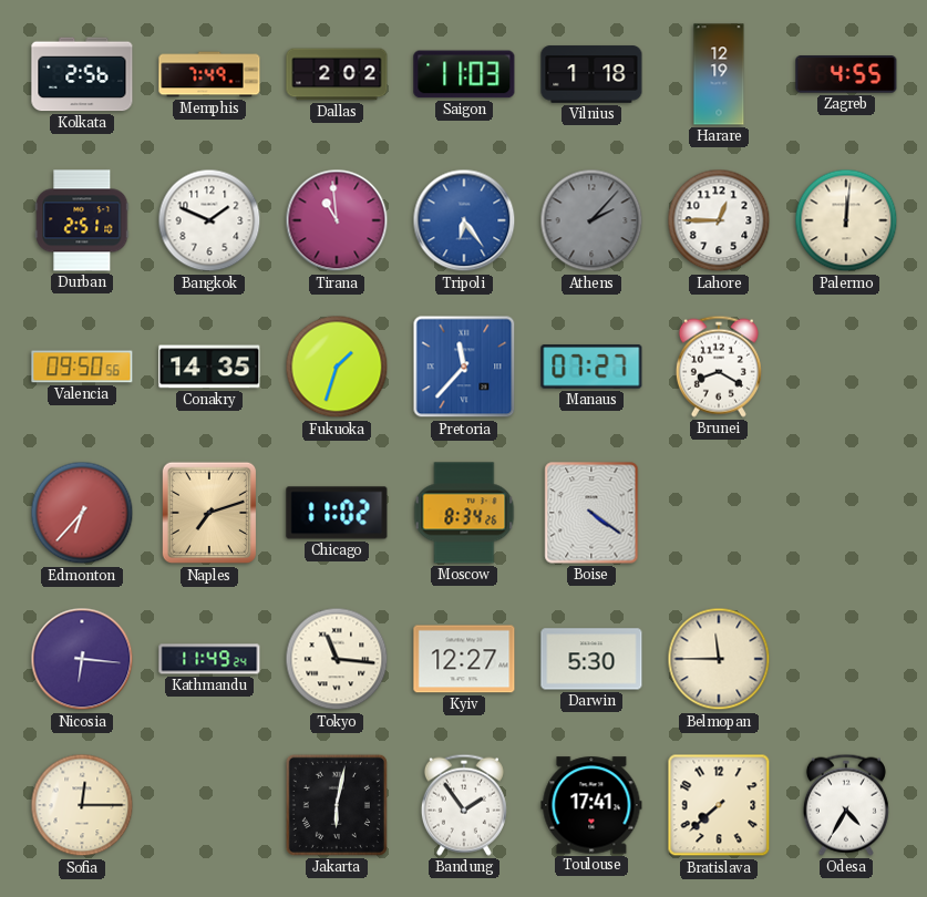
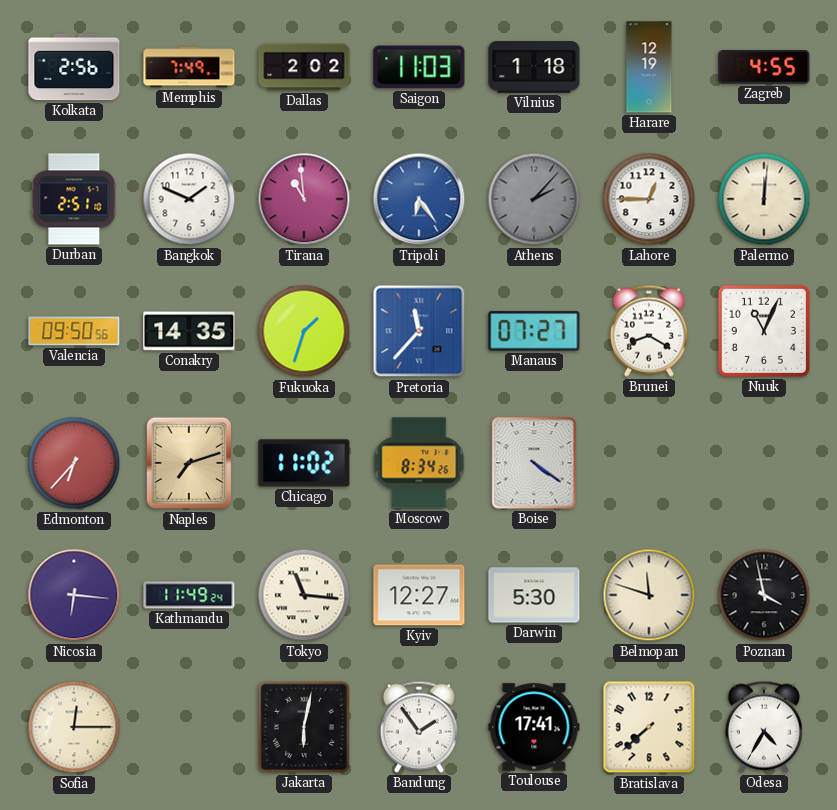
Nuuk: none -> 11:04 (764, 331)
Belmopan: 11:45 -> 11:48 (649, 595)
Poznan: none -> 3:58 (764, 595)
